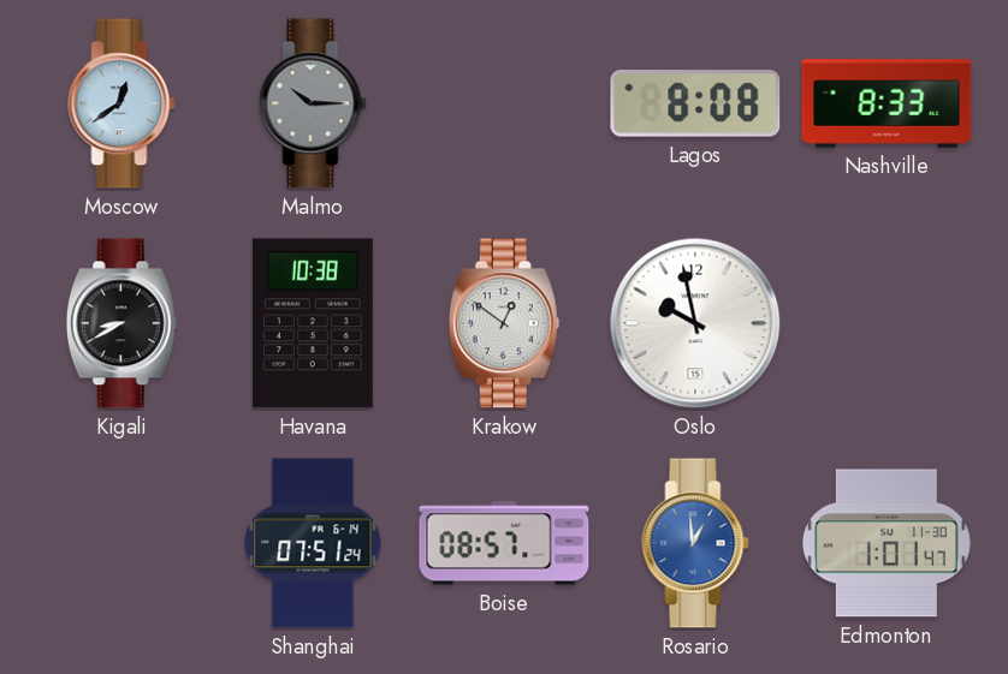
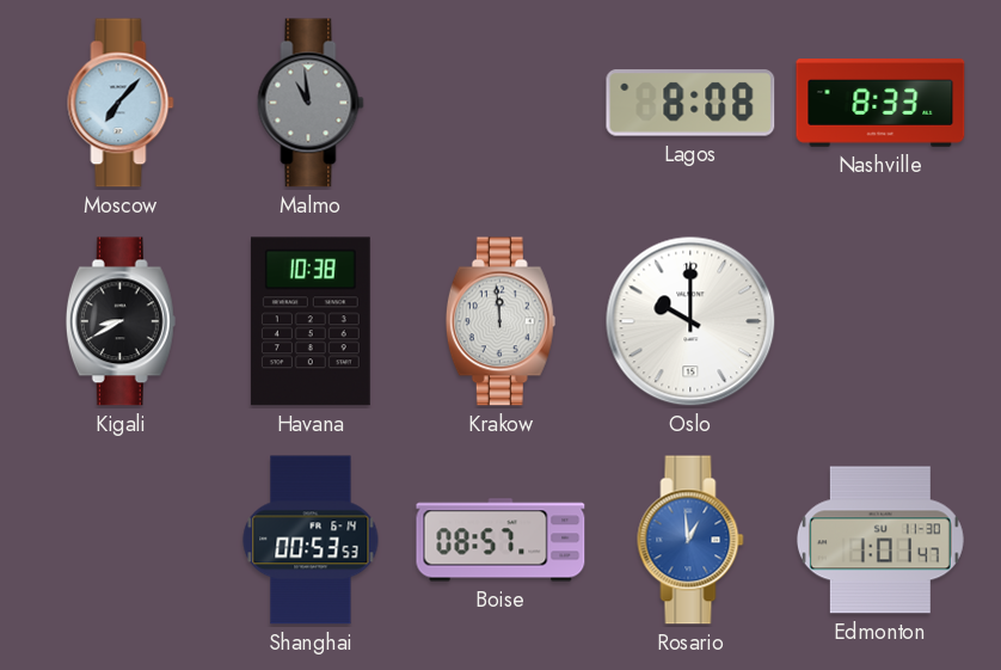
Moscow: 12:39 -> 7:07 (121, 103)
Malmo: 10:15 -> 10:59 (311, 103)
Krakow: 12:51 -> 11:59 (501, 321)
Oslo: 9:58 -> 10:00 (690, 321)
Shanghai: 07:51 -> 00:53 (311, 540)
